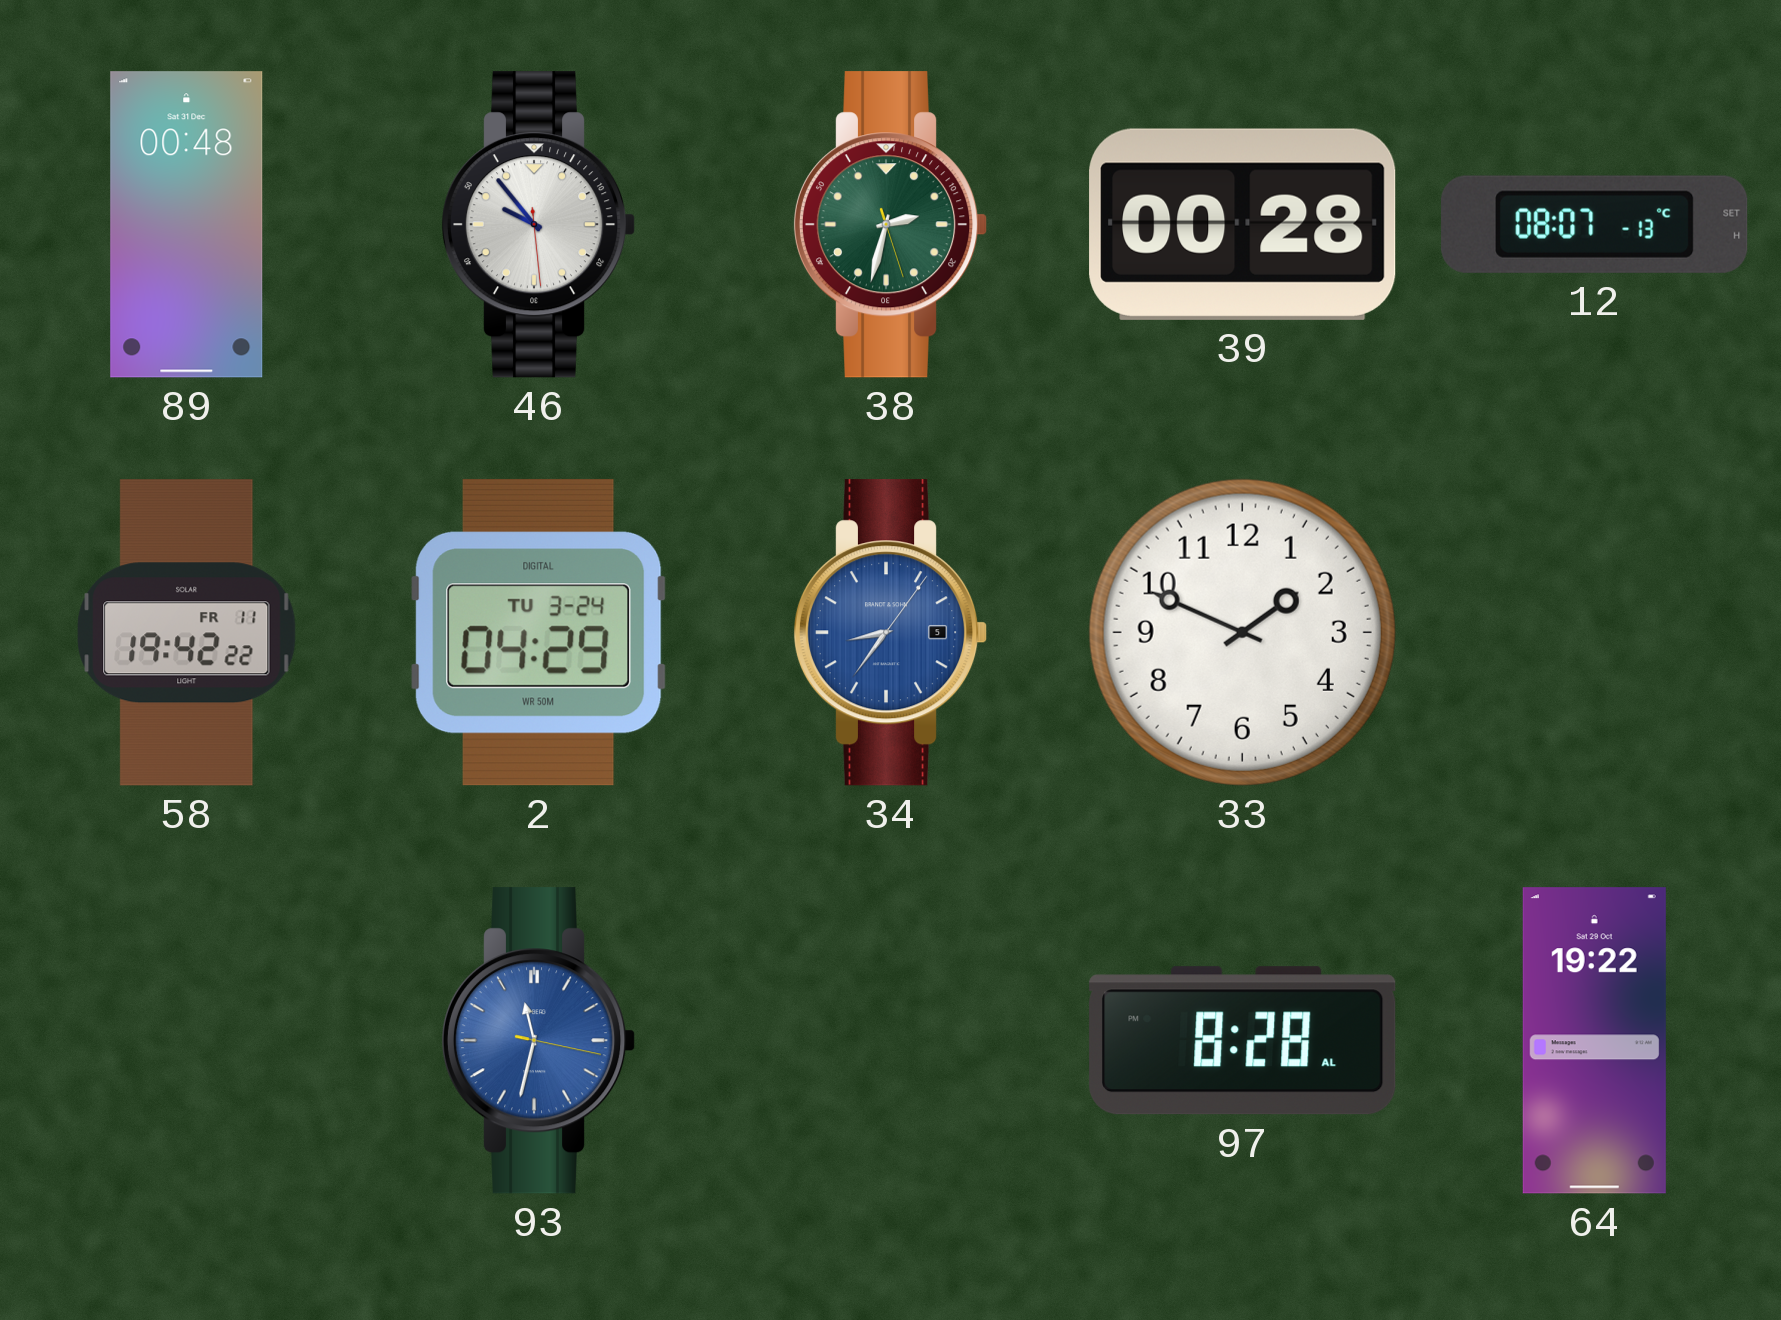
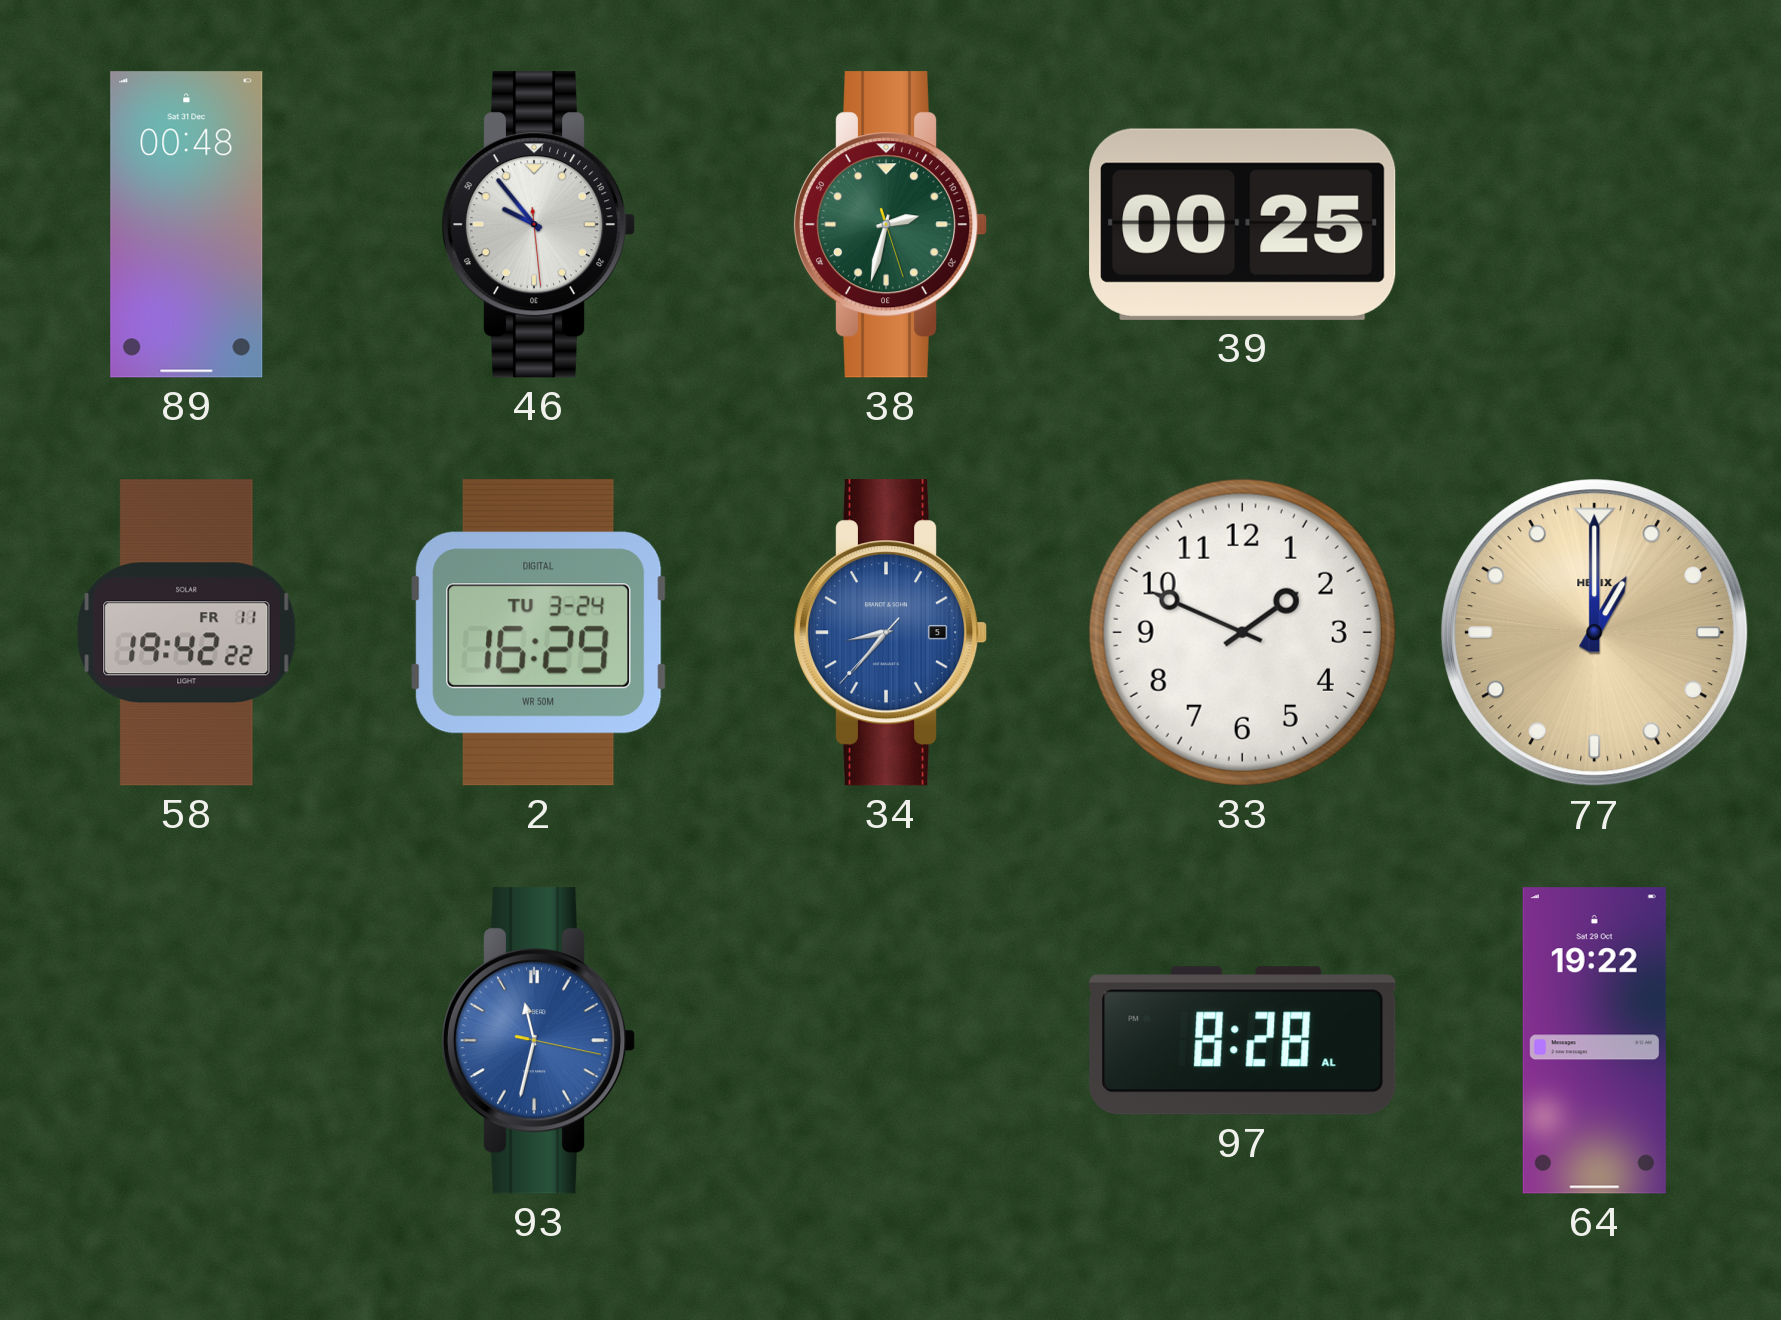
39: 00:28 -> 00:25 (1243, 224)
12: 08:07 -> none (1595, 224)
2: 04:29 -> 16:29 (539, 632)
34: 8:36:06 -> 8:36:37 (890, 633)
77: none -> 1:00 (1595, 633)
